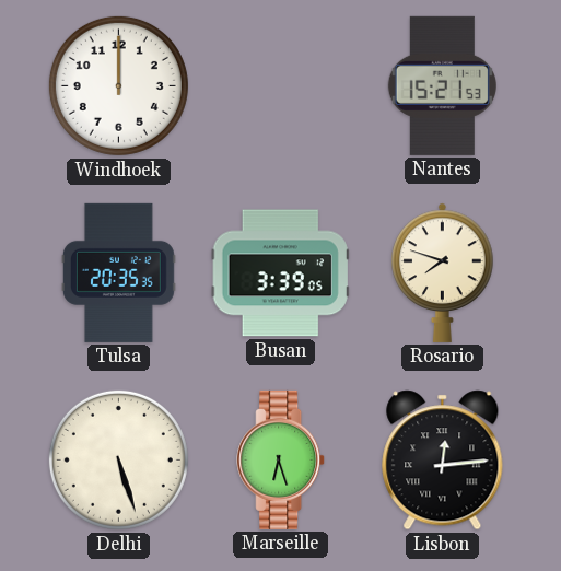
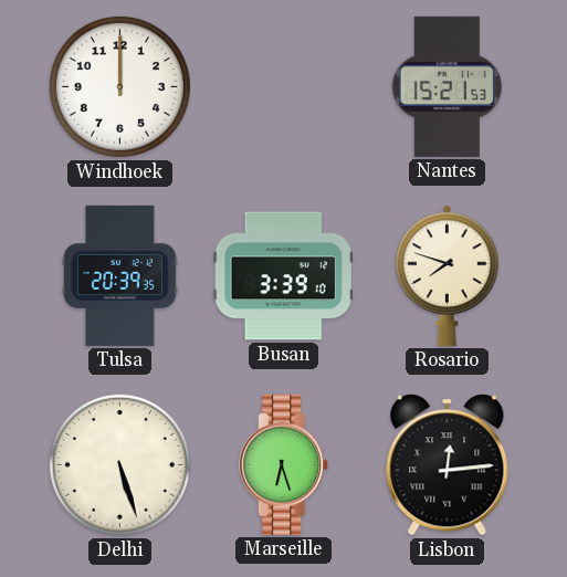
Tulsa: 20:35 -> 20:39 (119, 275)
Busan: 3:39:05 -> 3:39:10 (283, 276)
